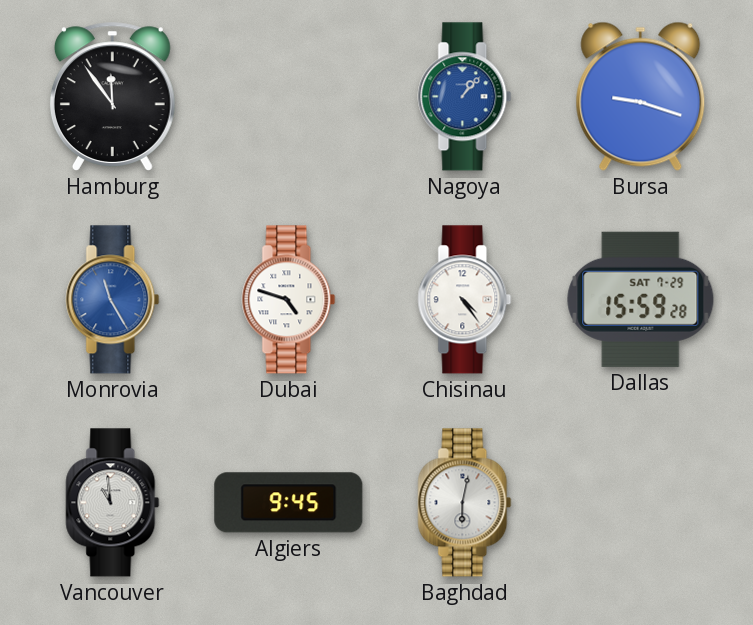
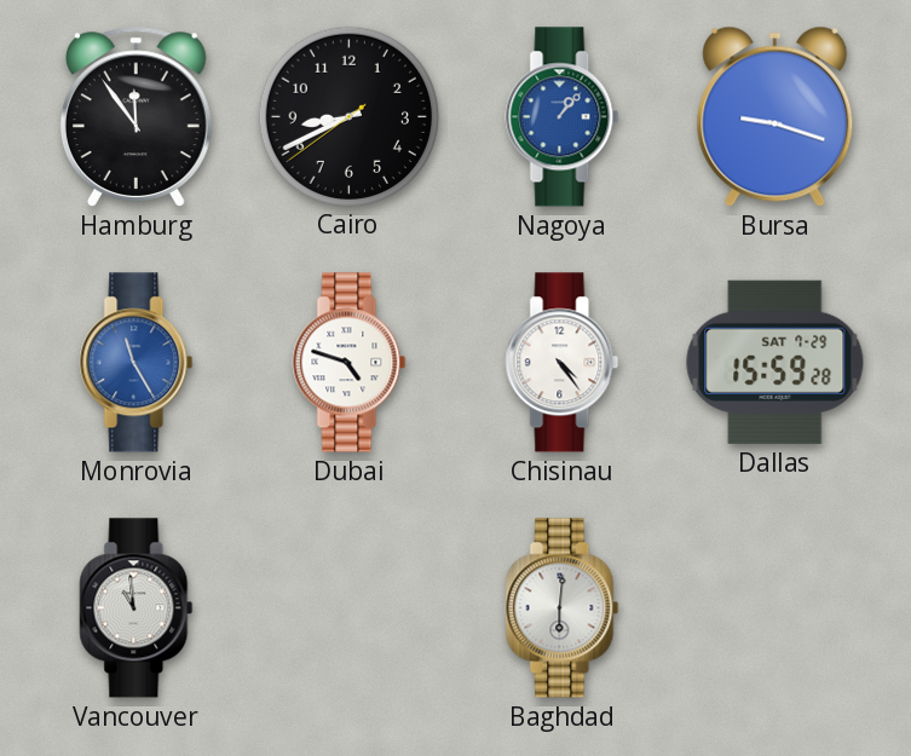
Cairo: none -> 8:40 (348, 116)
Algiers: 9:45 -> none (289, 503)
Baghdad: 6:02 -> 6:01 (563, 608)
